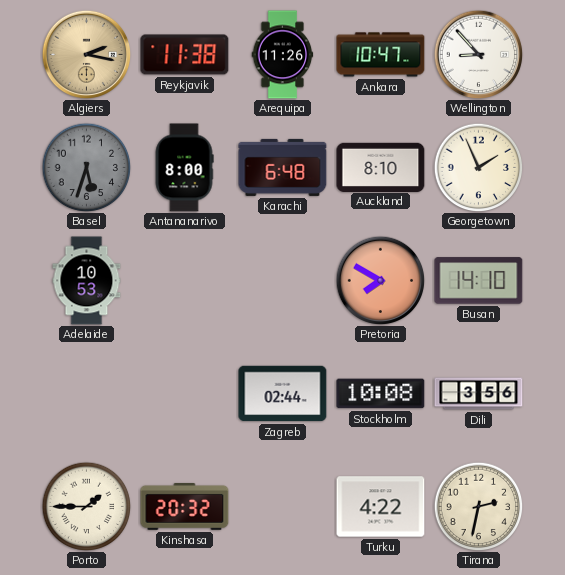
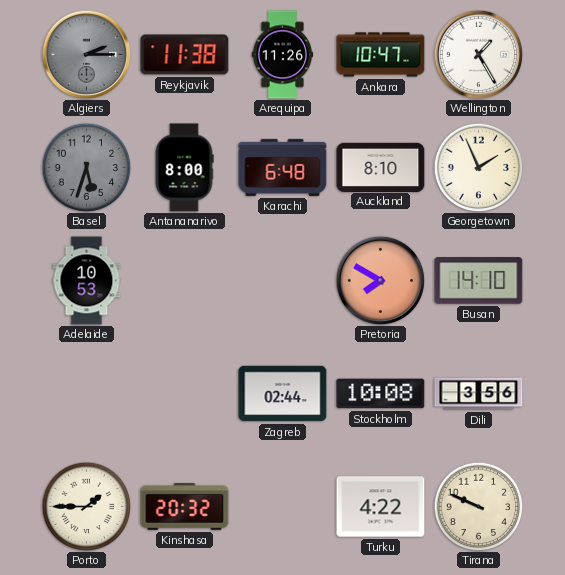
Algiers: 2:17 -> 2:15 (86, 54)
Algiers dial: champagne -> grey (86, 54)
Wellington: 8:53 -> 1:25 (478, 54)
Tirana: 2:32 -> 9:49 (478, 506)
